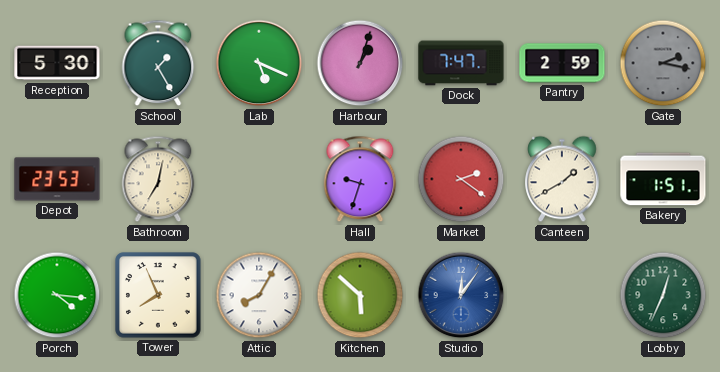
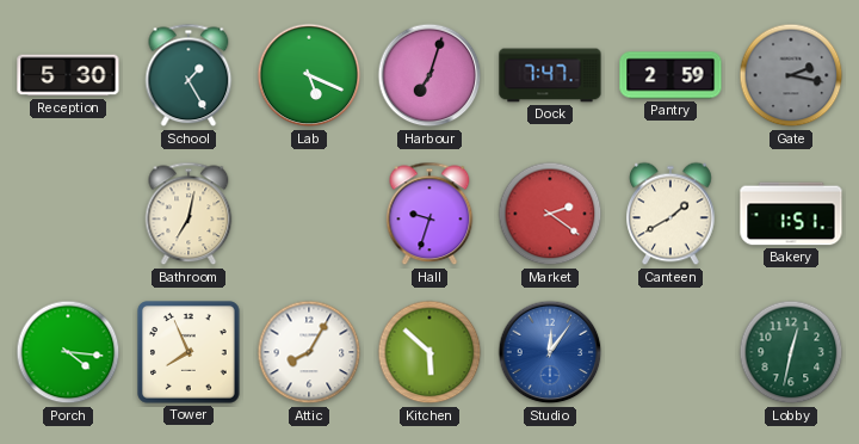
Harbour: 1:03 -> 7:03 (429, 75)
Depot: 23:53 -> none (57, 179)
Lobby: 12:34 -> 12:32 (791, 352)
